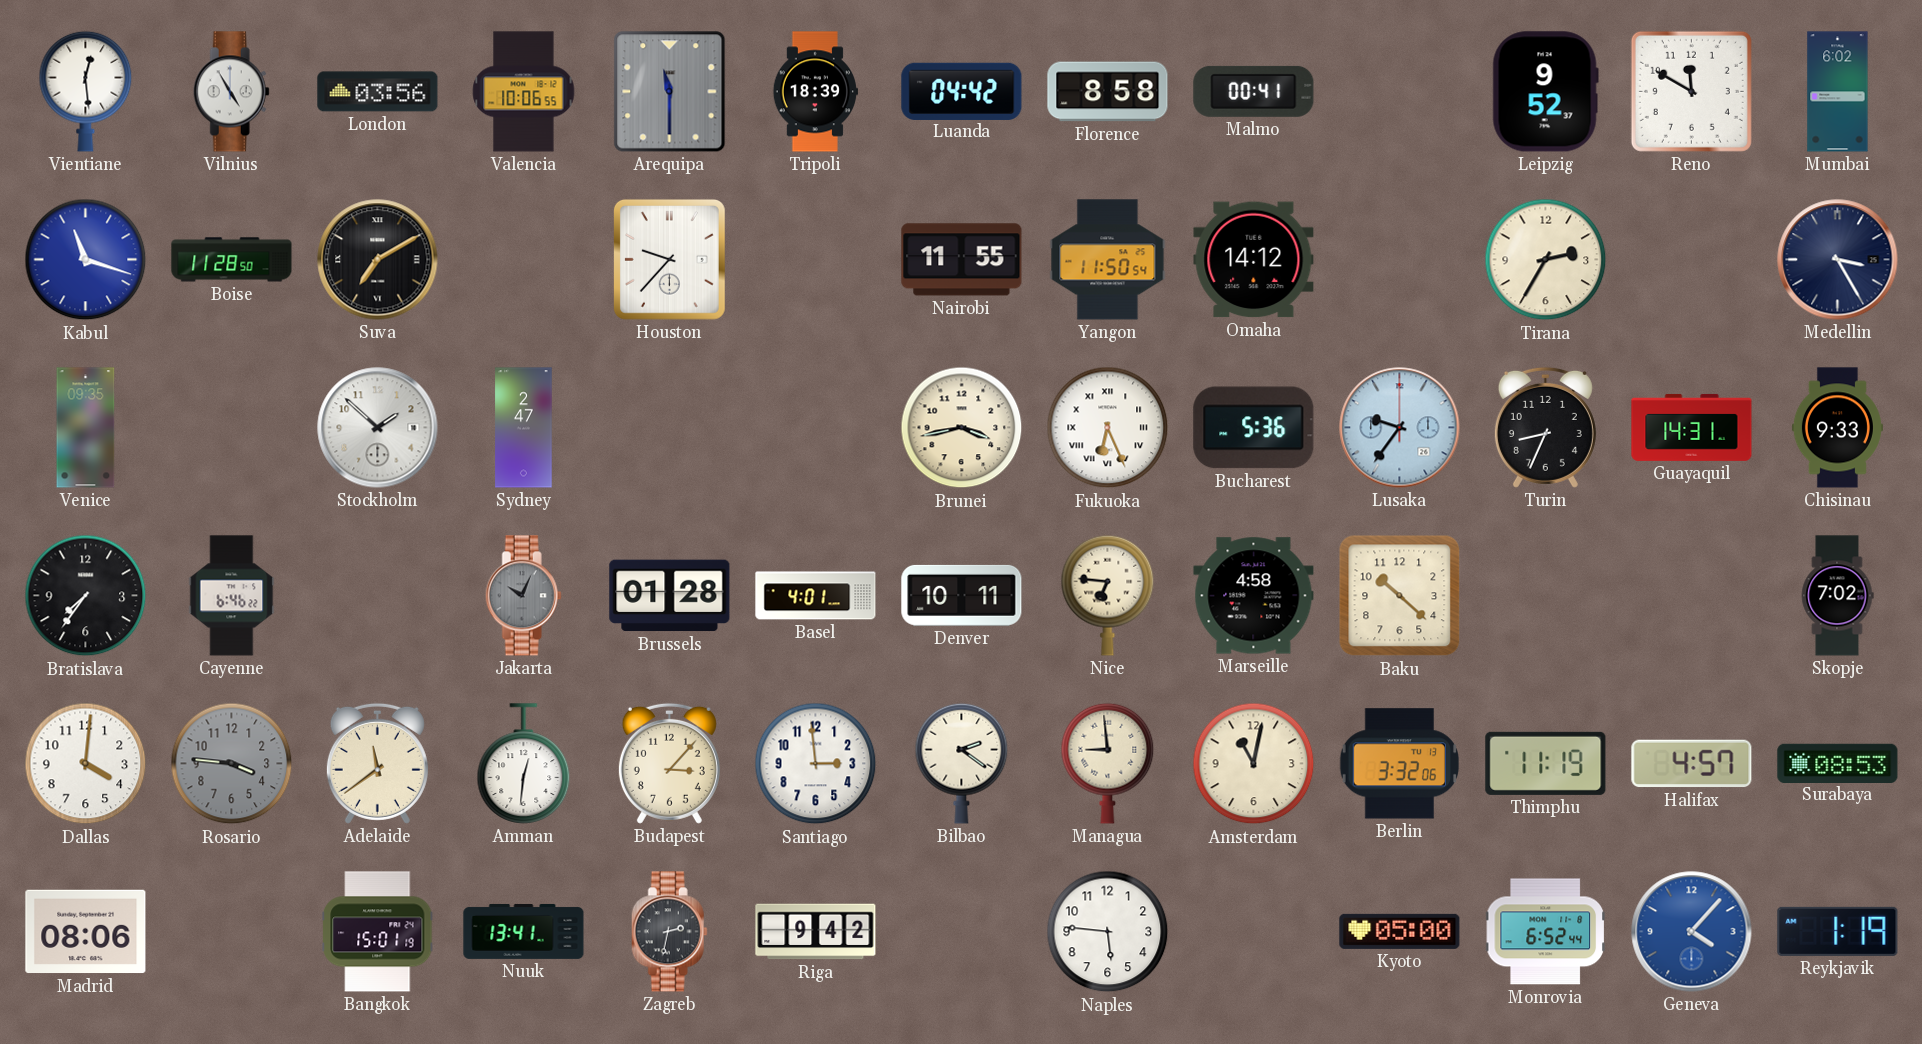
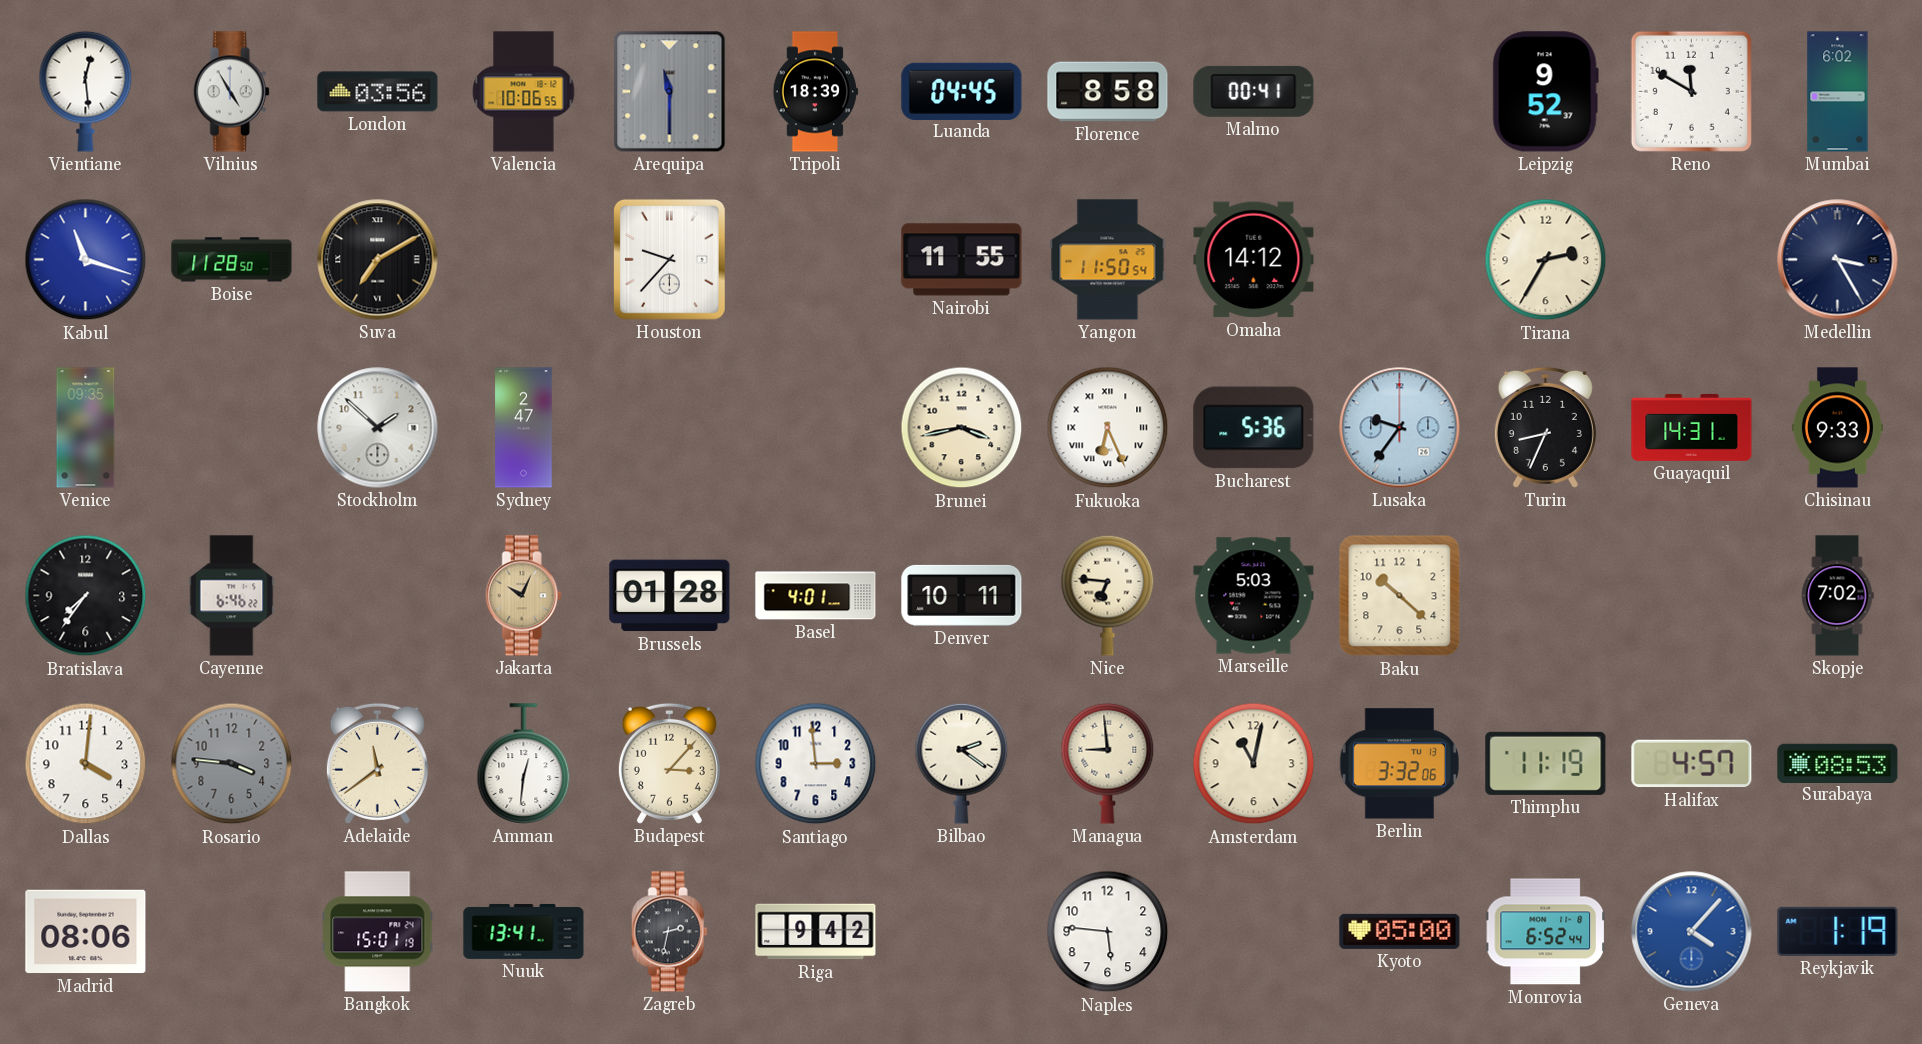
Luanda: 04:42 -> 04:45 (962, 91)
Jakarta dial: grey -> champagne (523, 596)
Marseille: 4:58 -> 5:03 (1254, 596)
